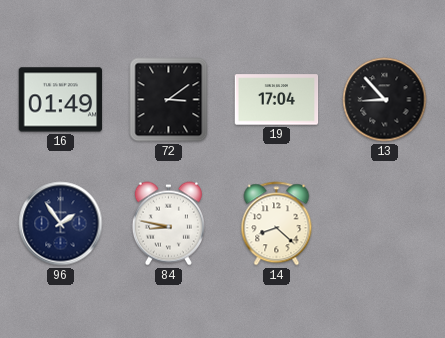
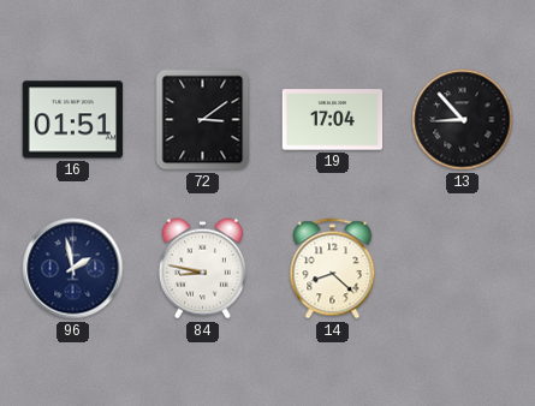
16: 01:49 -> 01:51 (73, 120)
96: 1:54 -> 1:58 (73, 269)
